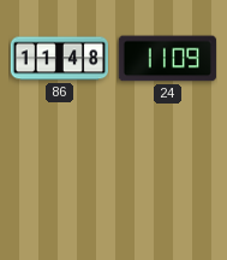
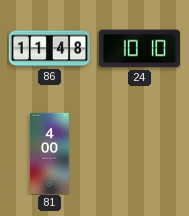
24: 11:09 -> 10:10 (139, 49)
81: none -> 4:00 (50, 153)
